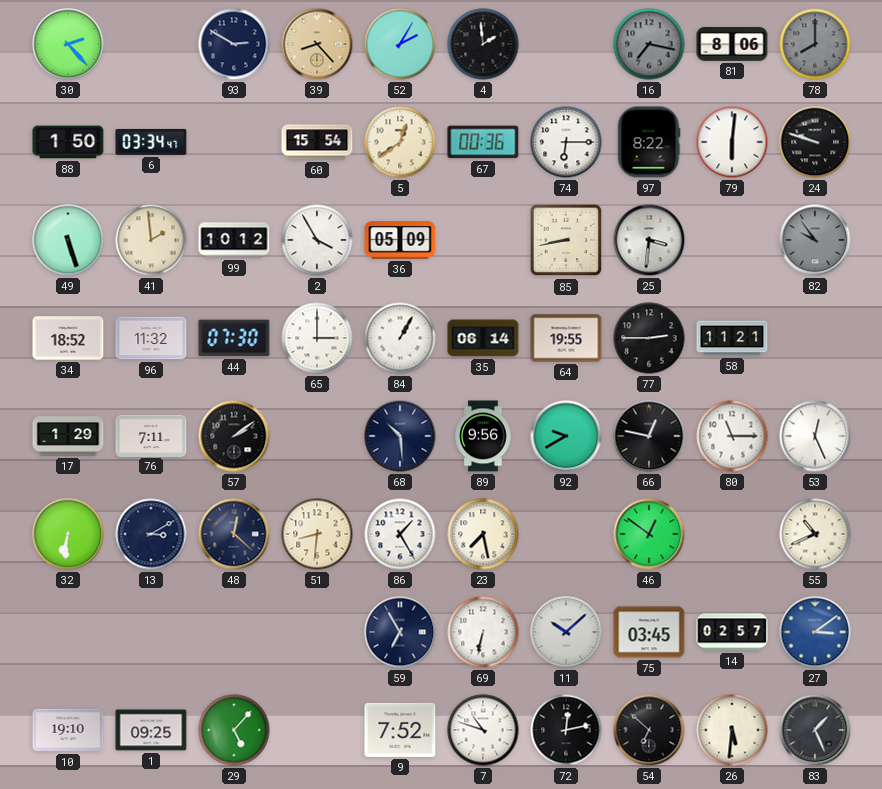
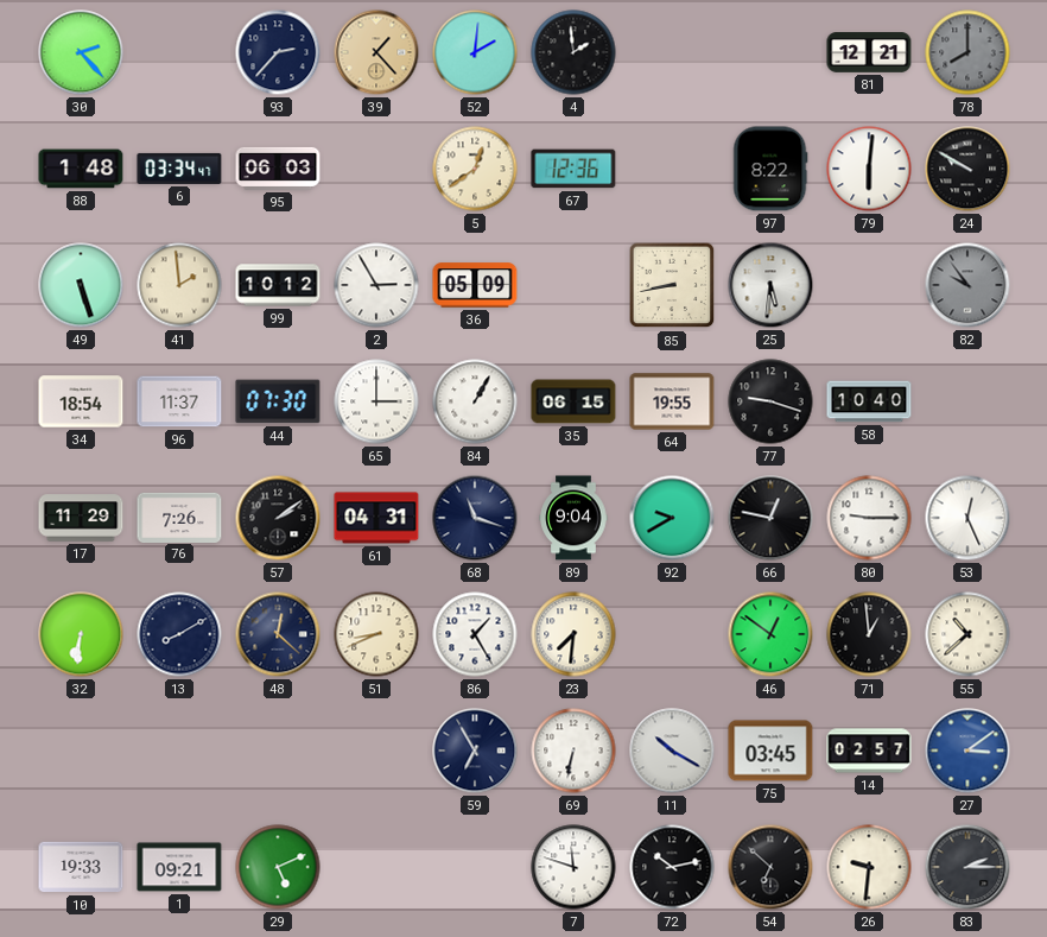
93: 2:50 -> 2:37 (278, 52)
39: 8:23 -> 1:23 (376, 52)
52: 2:05 -> 2:01 (475, 52)
16: 7:17 -> none (649, 44)
81: 8:06 -> 12:21 (869, 52)
88: 1:50 -> 1:48 (81, 169)
95: none -> 06:03 (278, 169)
60: 15:54 -> none (317, 142)
67: 00:36 -> 12:36 (573, 169)
74: 6:15 -> none (566, 142)
24: 9:48 -> 9:50 (967, 169)
2: 3:55 -> 2:55 (376, 285)
25: 3:31 -> 5:31 (770, 285)
34: 18:52 -> 18:54 (81, 401)
96: 11:32 -> 11:37 (179, 401)
35: 06:14 -> 06:15 (573, 401)
77: 2:45 -> 9:18 (770, 401)
58: 11:21 -> 10:40 (869, 401)
17: 1:29 -> 11:29 (81, 518)
76: 7:11 -> 7:26 (179, 517)
61: none -> 04:31 (376, 518)
68: 10:29 -> 11:18 (475, 518)
89: 9:56 -> 9:04 (573, 518)
80: 11:15 -> 9:15 (869, 518)
13: 3:10 -> 8:10 (179, 634)
51: 8:31 -> 8:41 (376, 634)
23: 7:28 -> 7:31 (573, 634)
71: none -> 12:59 (869, 634)
55: 10:41 -> 10:38 (967, 634)
11: 10:08 -> 10:20 (672, 751)
10: 19:10 -> 19:33 (81, 867)
1: 09:25 -> 09:21 (179, 867)
29: 5:07 -> 5:11 (278, 867)
9: 7:52 -> none (400, 730)
7: 10:48 -> 11:48 (573, 867)
72: 12:13 -> 10:13 (672, 867)
26: 5:31 -> 9:31 (869, 867)
83: 1:26 -> 2:15 (967, 867)
